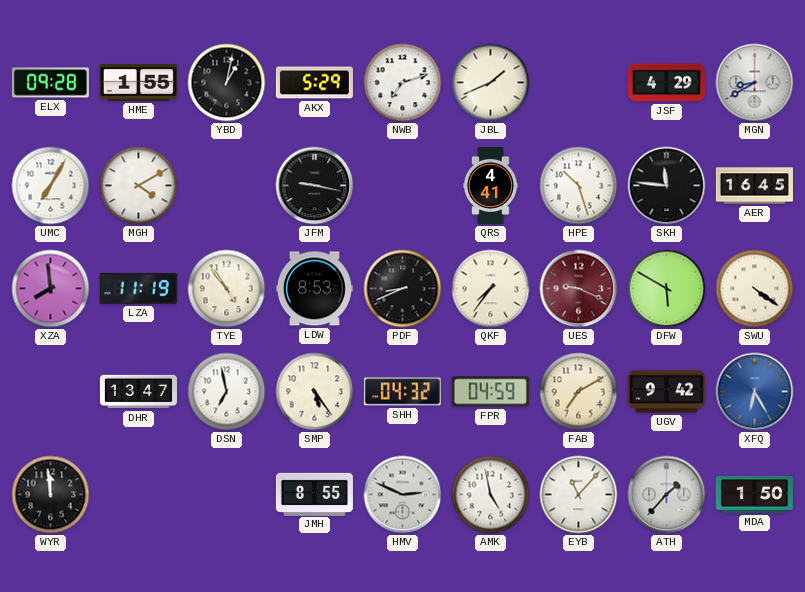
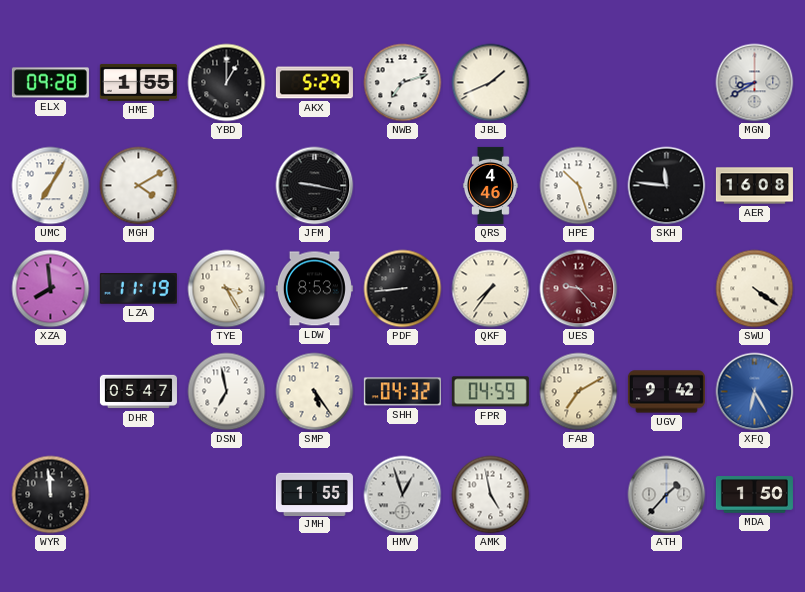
YBD: 1:02 -> 1:00 (227, 83)
JSF: 4:29 -> none (666, 83)
QRS: 4:41 -> 4:46 (490, 185)
AER: 16:45 -> 16:08 (754, 186)
TYE: 4:54 -> 3:25 (227, 289)
PDF: 8:41 -> 8:44 (403, 289)
UES: 9:19 -> 9:23 (579, 289)
DFW: 5:50 -> none (667, 289)
DHR: 13:47 -> 05:47 (138, 392)
JMH: 8:55 -> 1:55 (314, 494)
HMV: 2:49 -> 12:57 (403, 495)
EYB: 11:07 -> none (579, 495)
